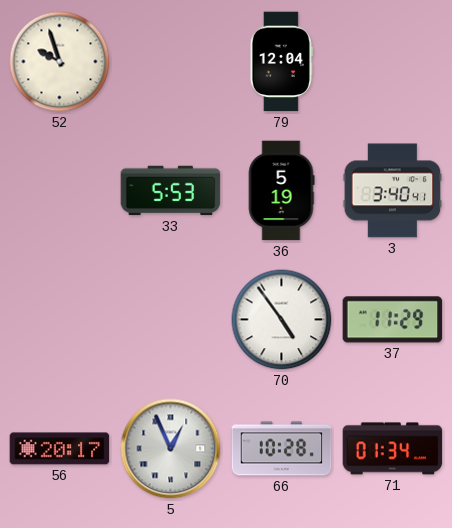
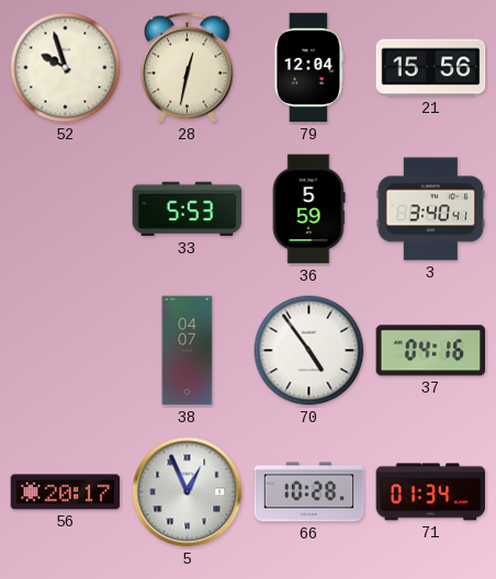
28: none -> 12:32 (188, 68)
21: none -> 15:56 (431, 68)
36: 5:19 -> 5:59 (308, 209)
38: none -> 04:07 (188, 351)
37: 11:29 -> 04:16 (431, 351)
